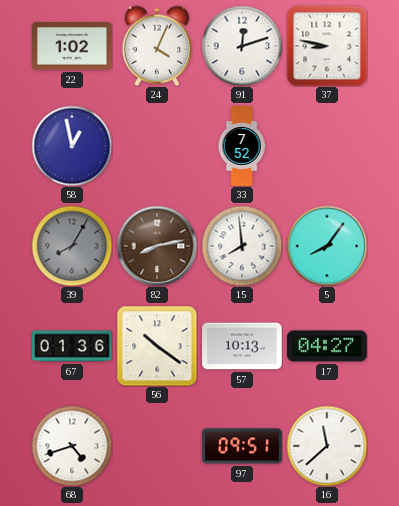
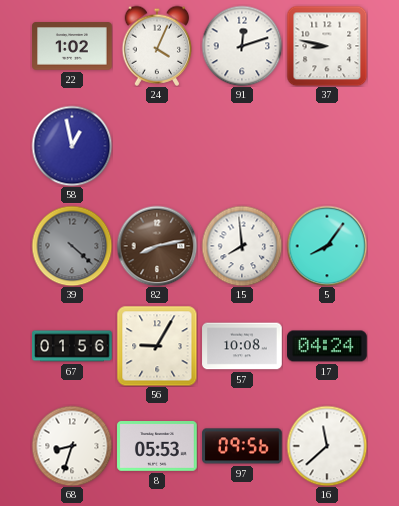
33: 7:52 -> none (242, 146)
39: 8:05 -> 4:22 (72, 246)
67: 01:36 -> 01:56 (72, 346)
56: 10:21 -> 9:05 (157, 346)
57: 10:13 -> 10:08 (242, 346)
17: 04:27 -> 04:24 (327, 346)
68: 4:42 -> 8:33 (72, 446)
8: none -> 05:53 (157, 447)
97: 09:51 -> 09:56 (242, 446)
